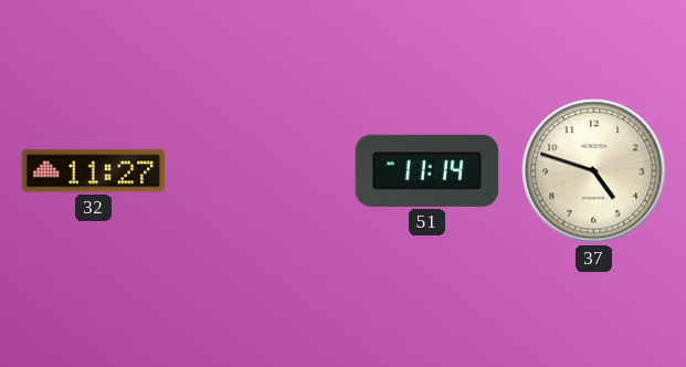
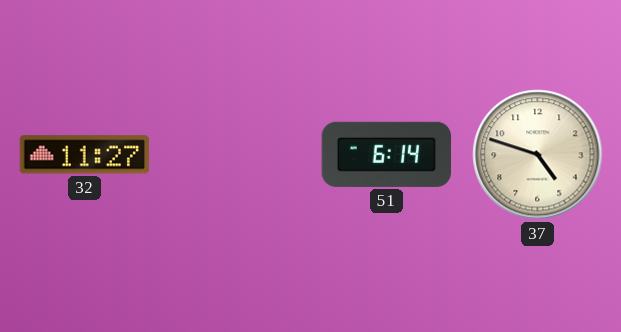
51: 11:14 -> 6:14 (387, 154)
